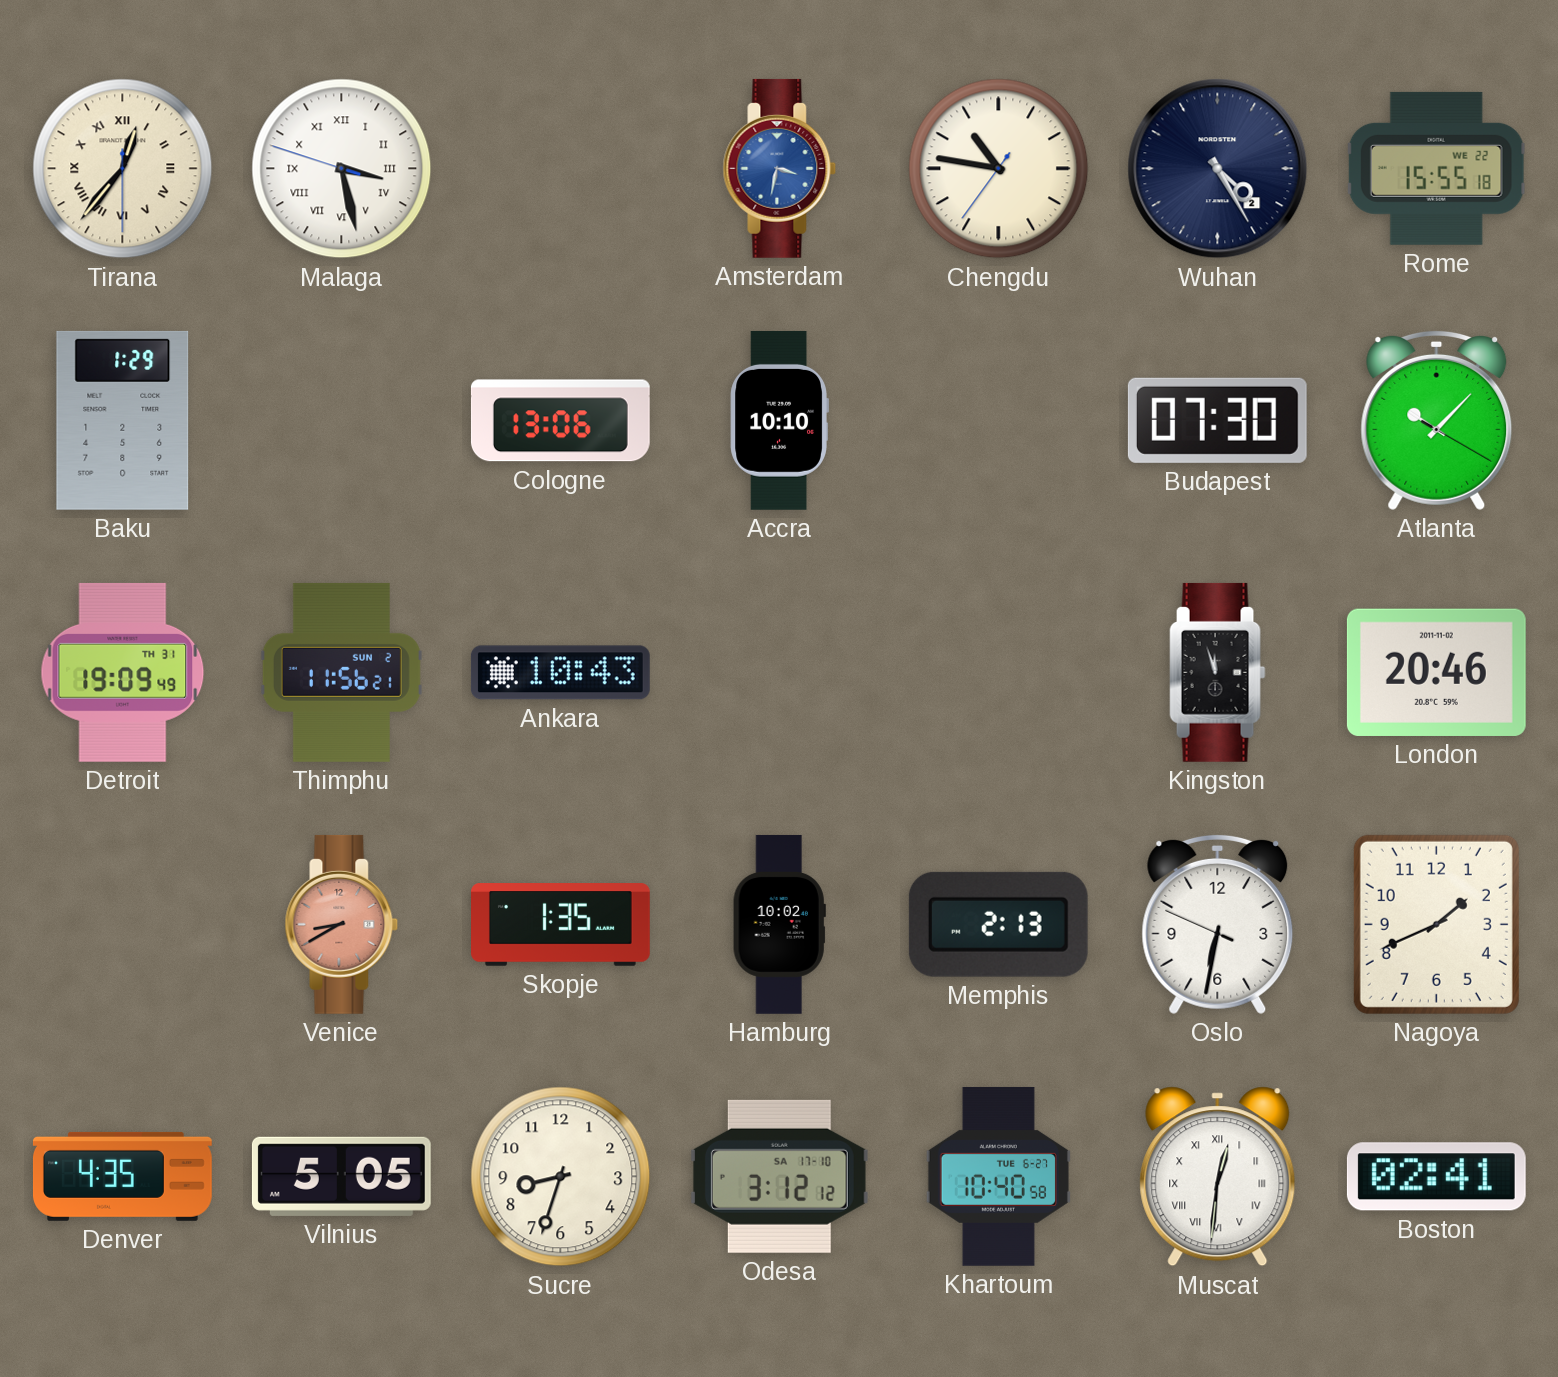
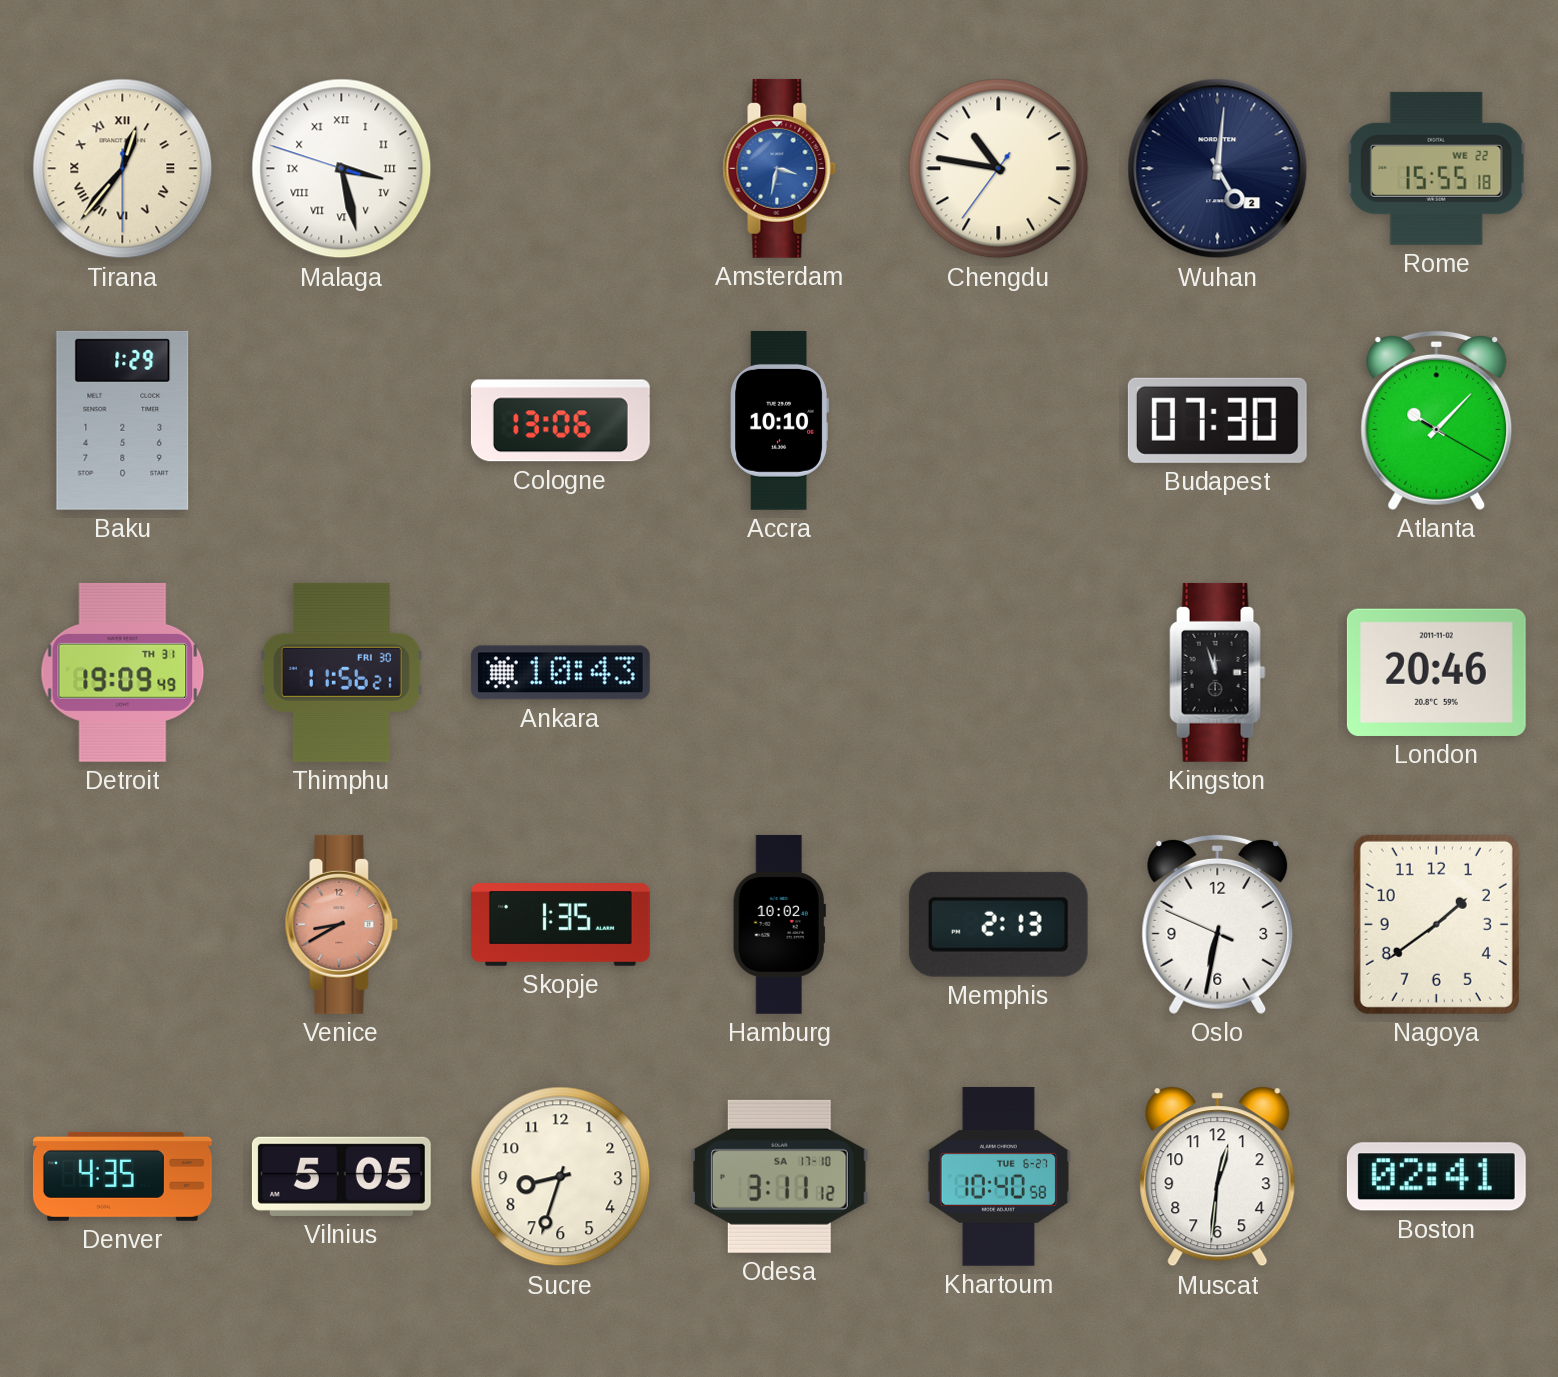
Wuhan: 4:25 -> 5:01 (1218, 169)
Thimphu date: SUN 2 -> FRI 30 (341, 672)
Nagoya: 1:41 -> 1:39 (1436, 924)
Odesa: 3:12 -> 3:11 (779, 1176)
Muscat numerals: Roman -> Arabic (1218, 1177)
